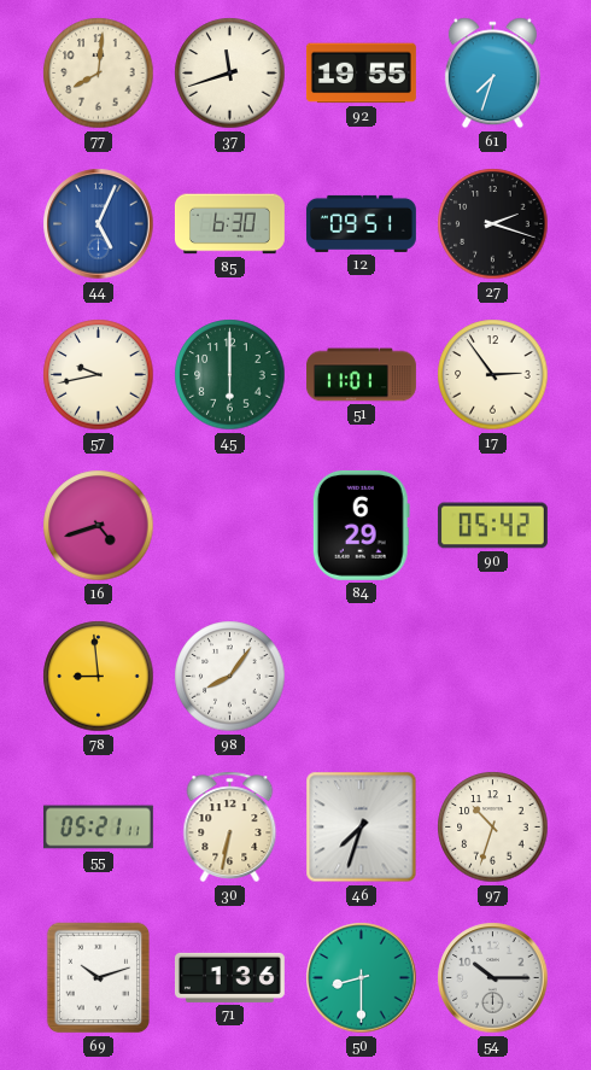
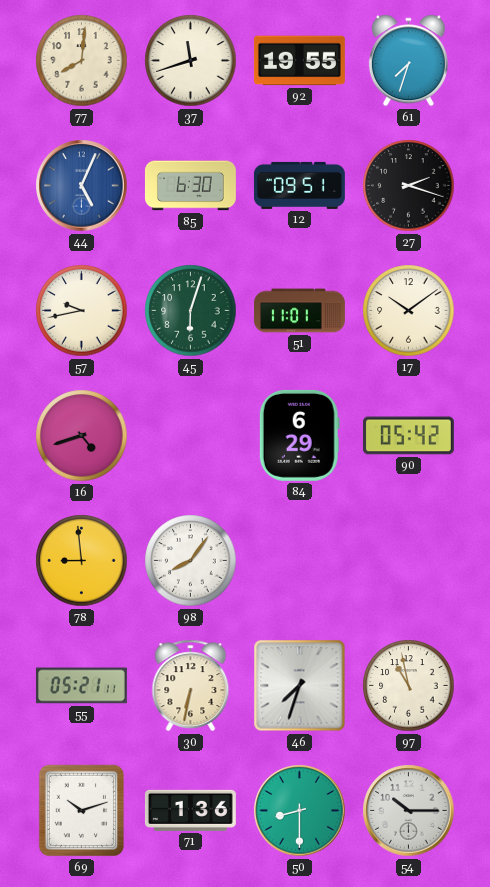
45: 6:00 -> 6:03 (191, 311)
17: 2:54 -> 10:09 (409, 311)
97: 10:33 -> 10:58 (409, 686)
